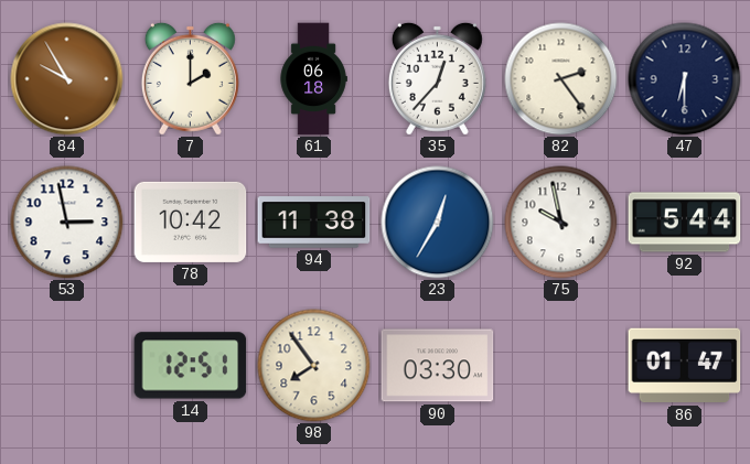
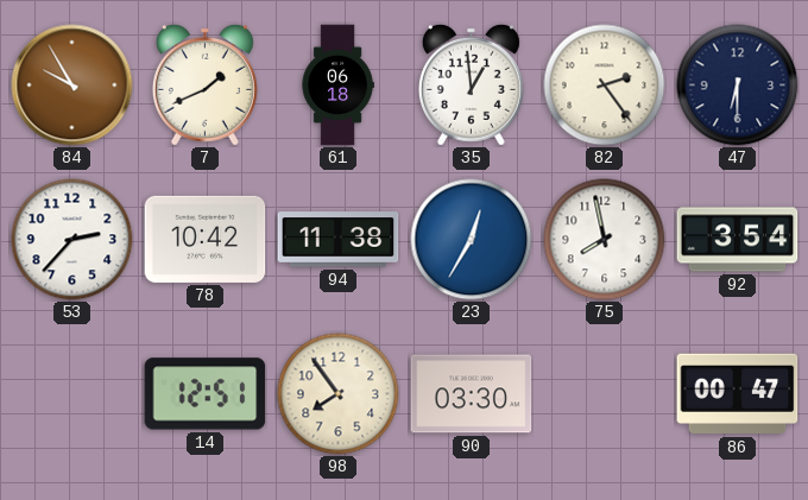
7: 2:00 -> 1:41 (204, 84)
35: 12:37 -> 12:59 (471, 84)
53: 2:58 -> 2:37 (72, 240)
75: 9:58 -> 7:58 (605, 240)
92: 5:44 -> 3:54 (738, 240)
86: 01:47 -> 00:47 (738, 394)
